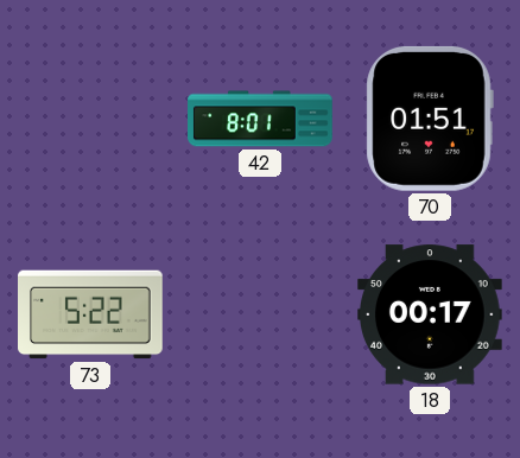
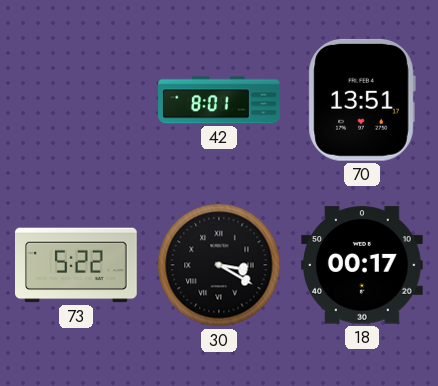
70: 01:51 -> 13:51 (362, 100)
30: none -> 3:20 (219, 265)
